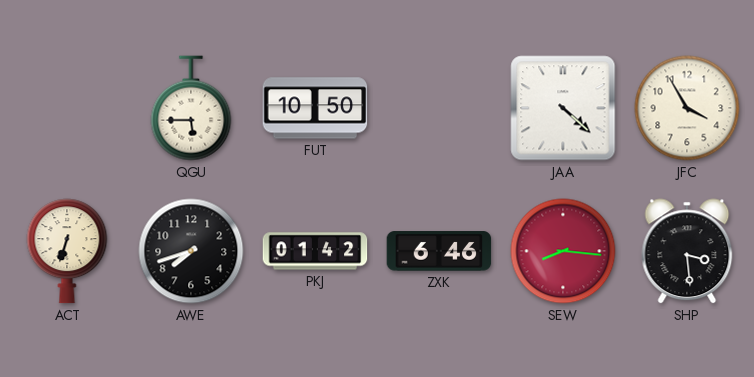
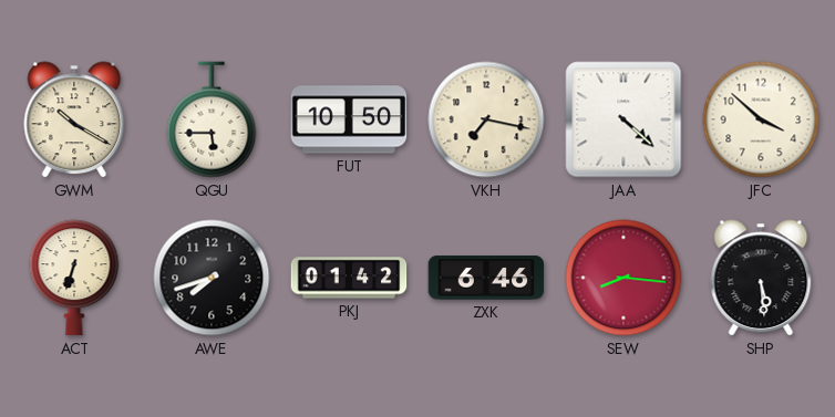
GWM: none -> 10:20 (74, 119)
VKH: none -> 7:17 (486, 119)
JFC: 3:55 -> 3:52 (761, 119)
SHP: 3:29 -> 5:29 (761, 278)
